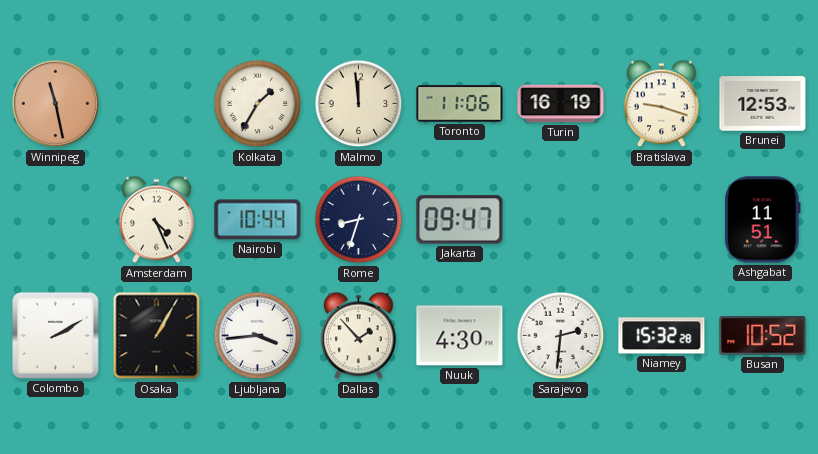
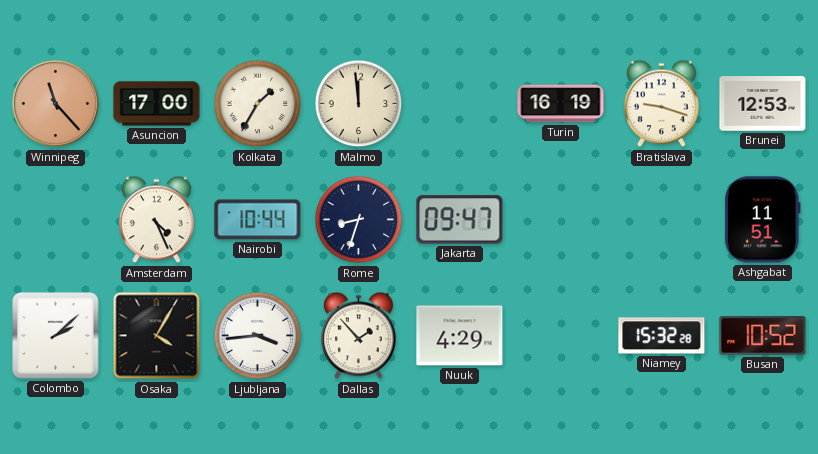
Winnipeg: 11:28 -> 11:23 (56, 104)
Asuncion: none -> 17:00 (157, 104)
Toronto: 11:06 -> none (460, 104)
Colombo: 2:10 -> 2:08 (56, 336)
Osaka: 1:05 -> 4:05 (157, 336)
Nuuk: 4:30 -> 4:29 (460, 336)
Sarajevo: 2:31 -> none (561, 336)
